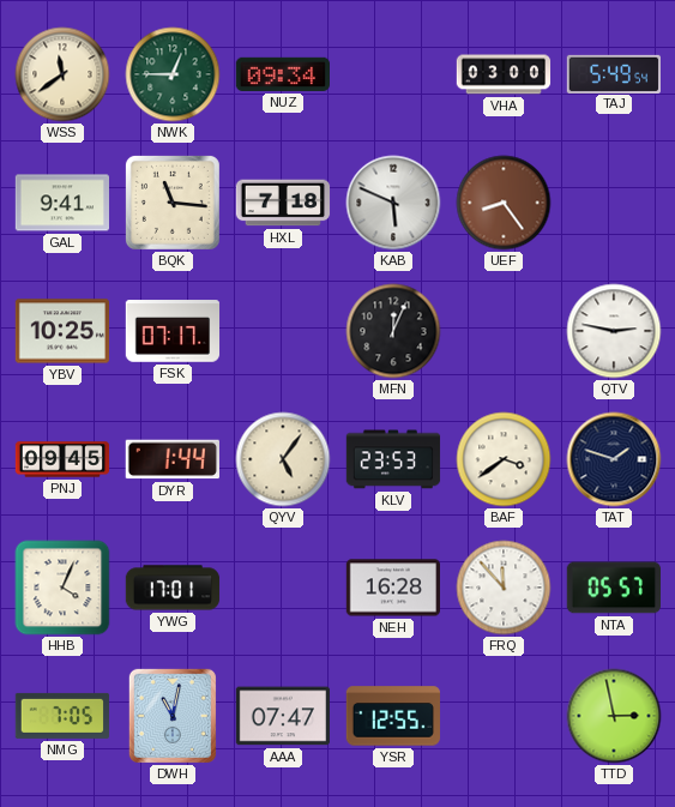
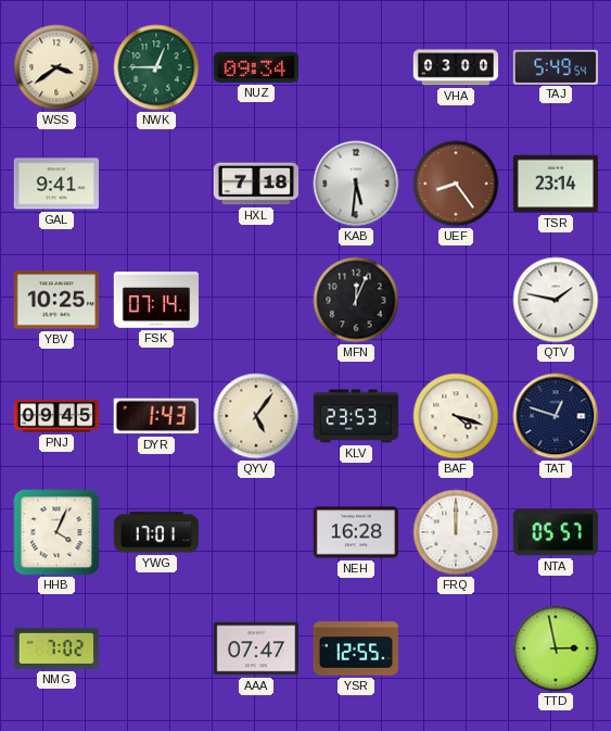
WSS: 11:39 -> 3:39 (56, 67)
BQK: 11:16 -> none (173, 203)
KAB: 5:49 -> 5:31 (356, 184)
TSR: none -> 23:14 (555, 184)
FSK: 07:17 -> 07:14 (156, 300)
QTV: 2:47 -> 1:47 (556, 300)
DYR: 1:44 -> 1:43 (156, 416)
BAF: 3:39 -> 4:18 (456, 416)
TAT: 1:48 -> 12:48 (556, 416)
FRQ: 11:53 -> 12:00 (456, 532)
NMG: 7:05 -> 7:02 (55, 648)
DWH: 11:02 -> none (173, 716)
